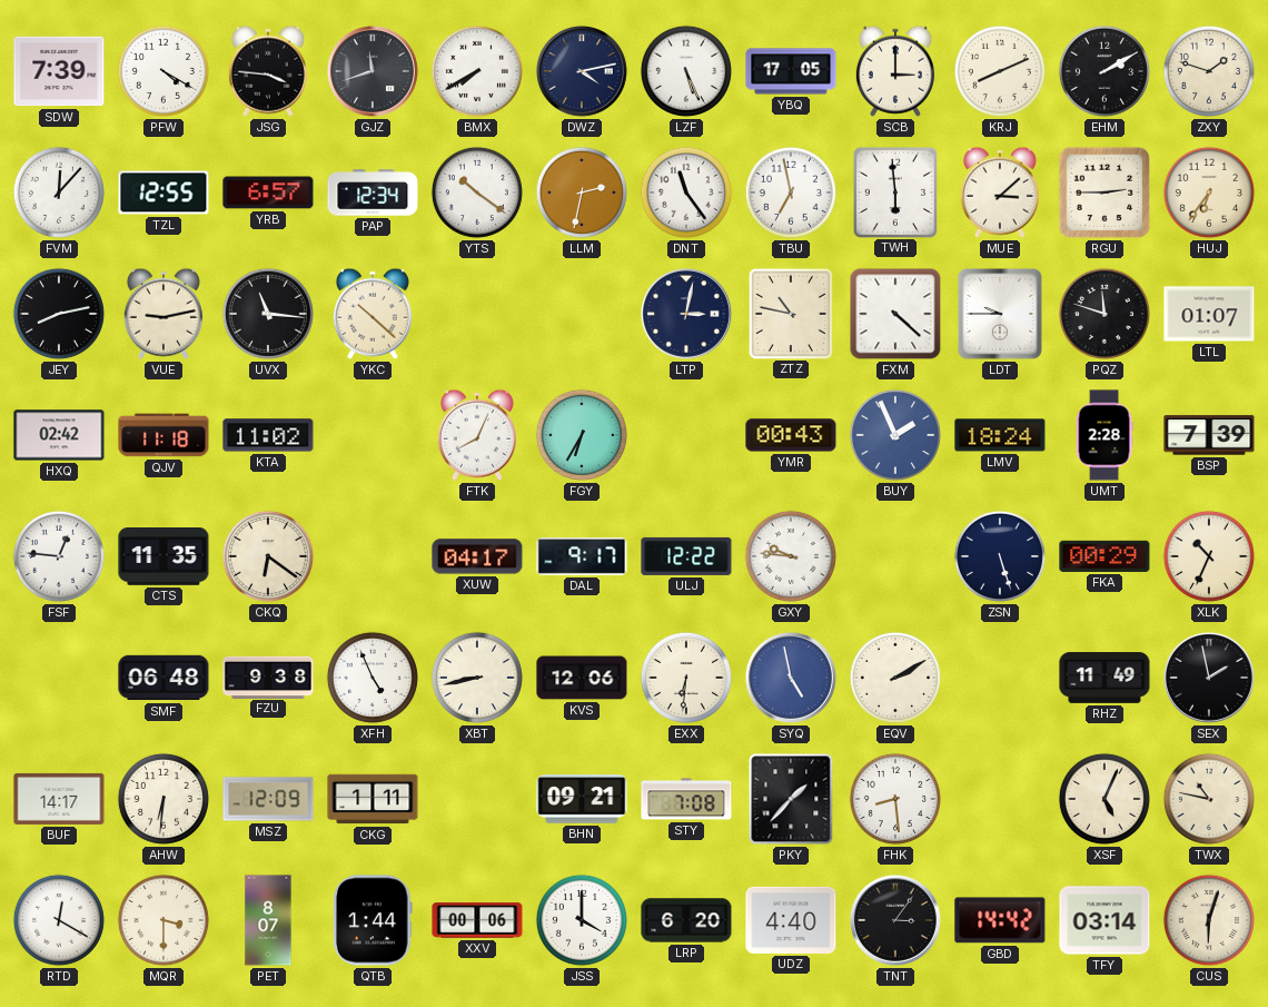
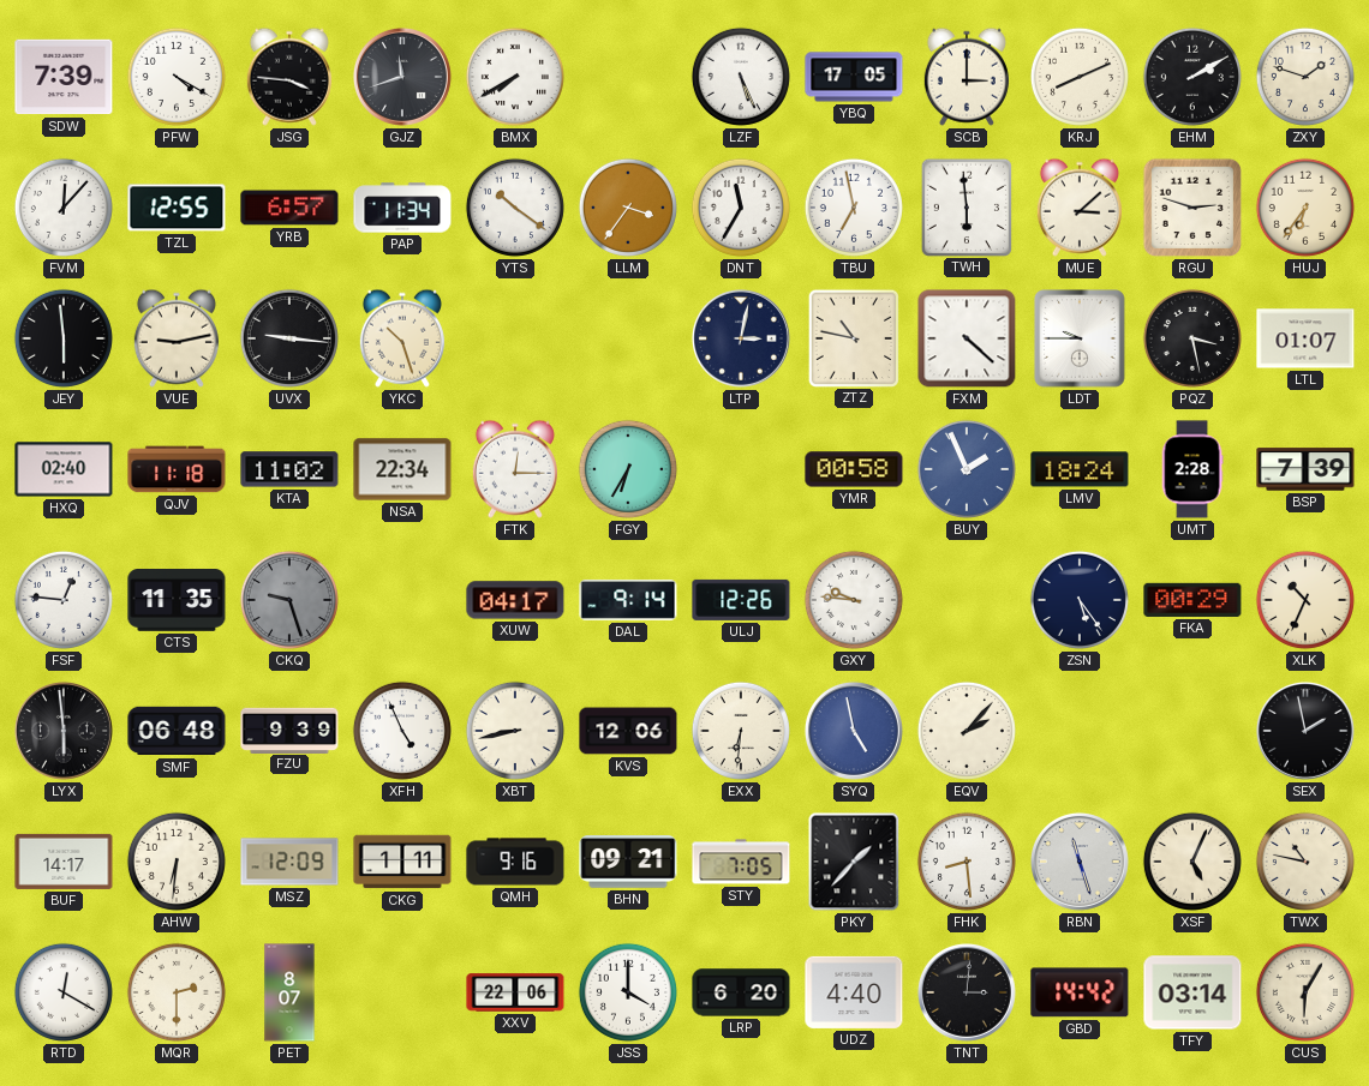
DWZ: 4:13 -> none (582, 71)
PAP: 12:34 -> 11:34 (402, 208)
LLM: 2:32 -> 3:36 (628, 208)
DNT: 11:24 -> 11:35 (741, 208)
RGU: 2:45 -> 2:48 (1192, 208)
JEY: 8:13 -> 5:59 (64, 338)
UVX: 11:16 -> 9:16 (289, 338)
YKC: 10:22 -> 10:27 (402, 338)
PQZ: 11:48 -> 3:28 (1192, 338)
HXQ: 02:42 -> 02:40 (64, 469)
NSA: none -> 22:34 (402, 469)
FTK: 8:04 -> 12:15 (515, 469)
YMR: 00:43 -> 00:58 (854, 469)
CKQ: 6:21 -> 9:27 (289, 600)
CKQ dial: cream -> grey (289, 600)
DAL: 9:17 -> 9:14 (628, 600)
ULJ: 12:22 -> 12:26 (741, 600)
ZSN: 5:27 -> 5:24 (1080, 600)
LYX: none -> 5:59 (64, 731)
FZU: 9:38 -> 9:39 (289, 730)
EQV: 2:10 -> 2:07 (967, 731)
RHZ: 11:49 -> none (1104, 679)
QMH: none -> 9:16 (515, 862)
STY: 7:08 -> 7:05 (741, 862)
RBN: none -> 11:27 (1080, 862)
MQR: 3:30 -> 2:30 (177, 992)
QTB: 1:44 -> none (373, 920)
XXV: 00:06 -> 22:06 (515, 992)
TNT: 3:06 -> 3:01 (967, 992)
CUS: 6:03 -> 6:05 (1305, 992)
